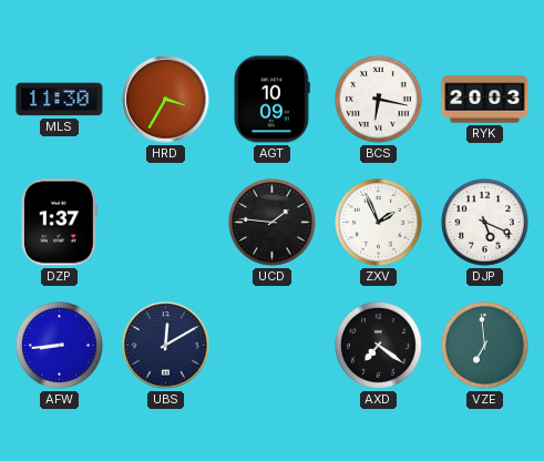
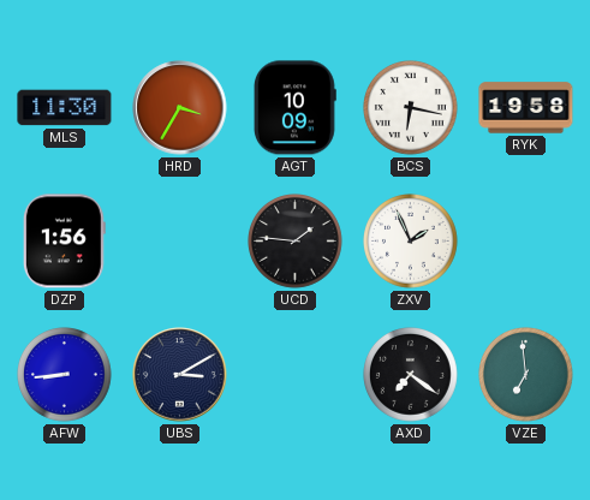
RYK: 20:03 -> 19:58 (526, 108)
DZP: 1:37 -> 1:56 (64, 242)
DJP: 5:19 -> none (485, 223)
UBS: 12:10 -> 3:10 (180, 375)
